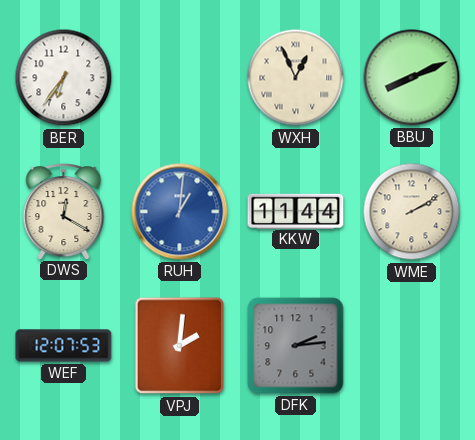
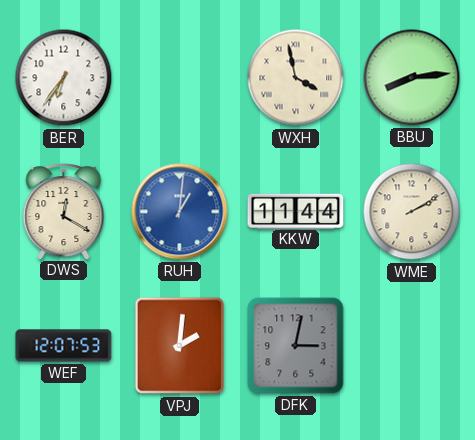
WXH: 12:56 -> 3:58 (296, 78)
BBU: 8:11 -> 8:14 (412, 78)
DFK: 2:14 -> 3:02 (296, 346)
